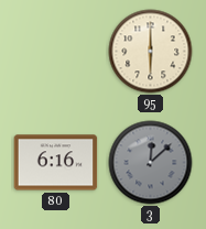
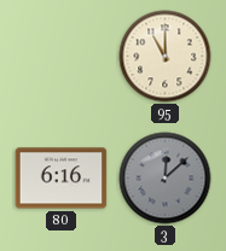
95: 6:00 -> 11:00 (166, 57)
